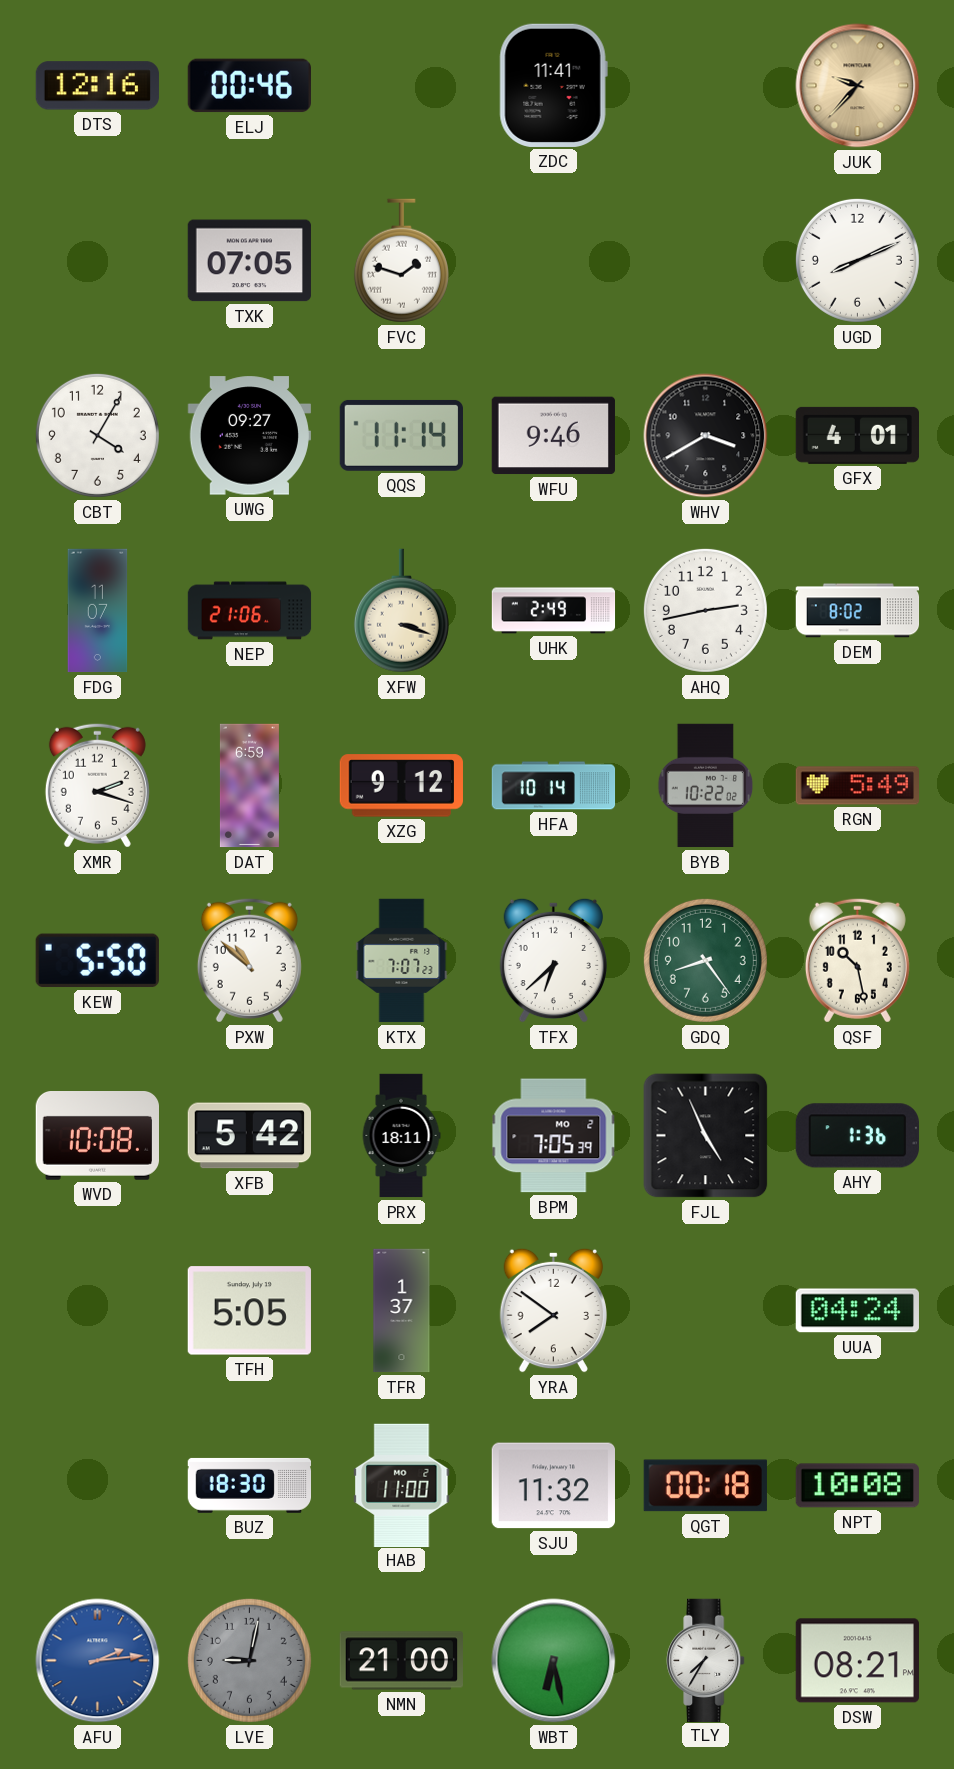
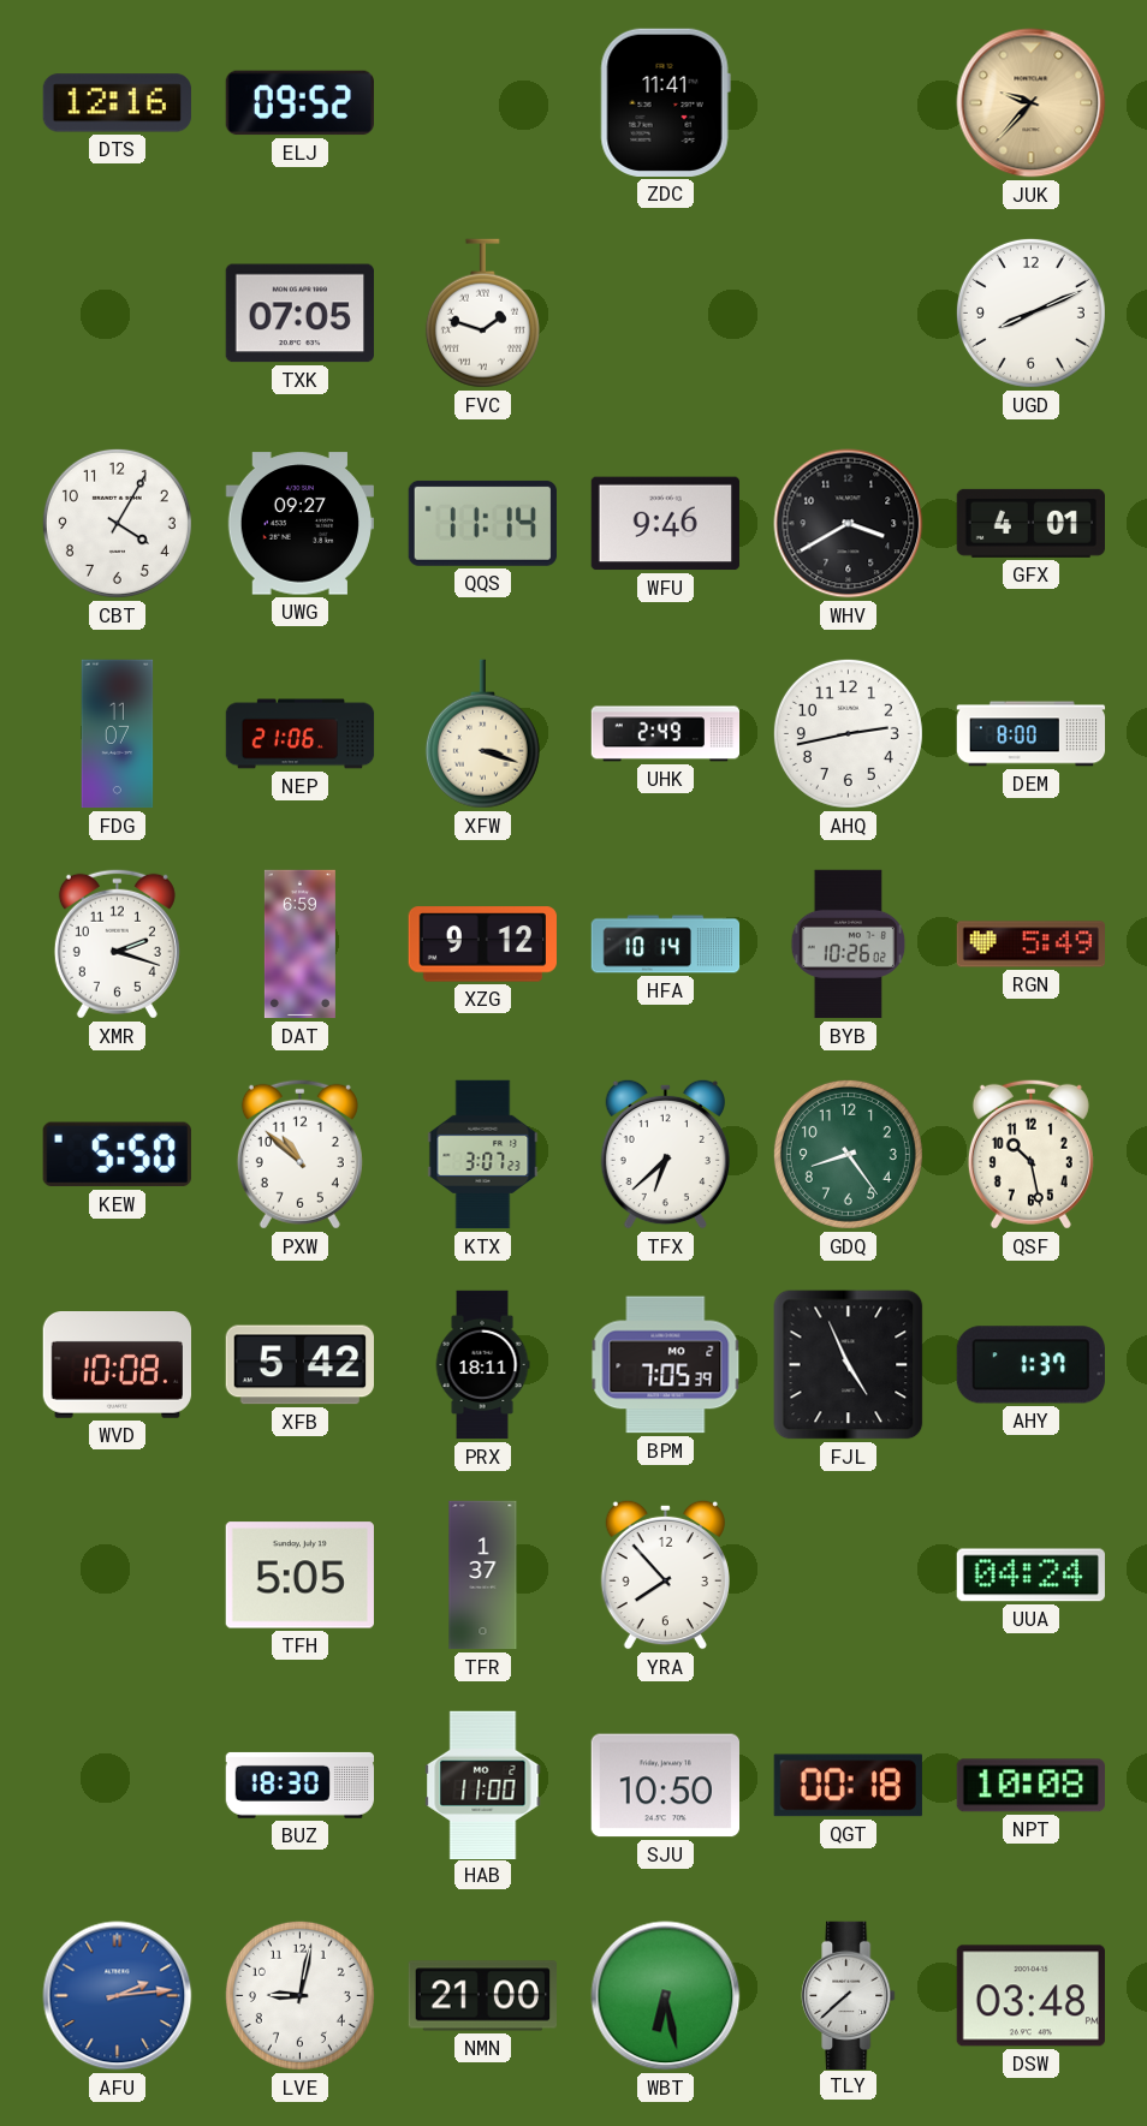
ELJ: 00:46 -> 09:52 (299, 103)
DEM: 8:02 -> 8:00 (1032, 734)
BYB: 10:22 -> 10:26 (849, 945)
KTX: 7:07 -> 3:07 (483, 1155)
AHY: 1:36 -> 1:37 (1030, 1365)
YRA: 7:51 -> 7:53 (665, 1574)
SJU: 11:32 -> 10:50 (665, 1786)
LVE dial: grey -> white (299, 1995)
TLY: 7:35 -> 7:38 (849, 1995)
DSW: 08:21 -> 03:48 (1030, 1996)
